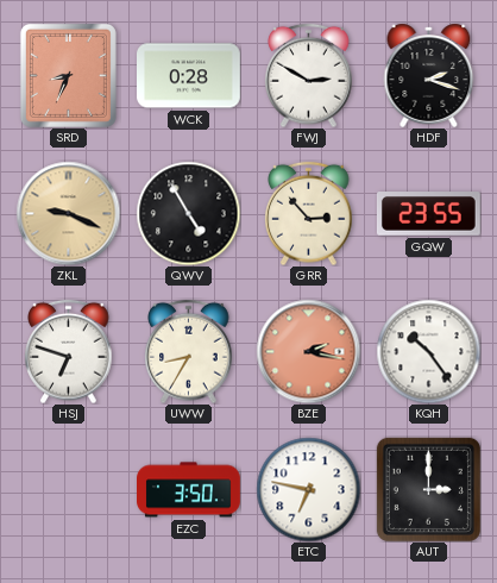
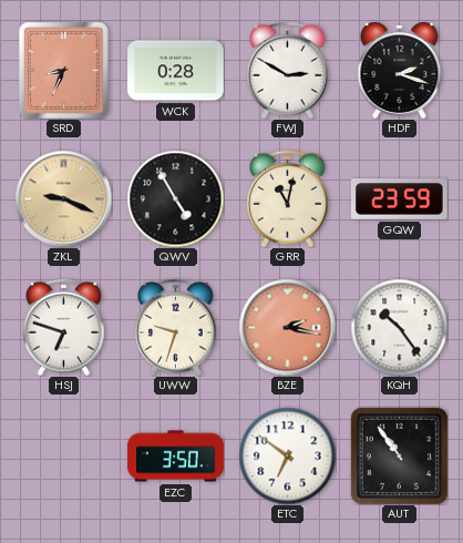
GRR: 2:53 -> 11:02 (288, 198)
GQW: 23:55 -> 23:59 (399, 199)
UWW: 8:35 -> 9:33 (176, 327)
ETC: 6:47 -> 6:51 (287, 455)
AUT: 3:00 -> 10:54 (399, 455)
